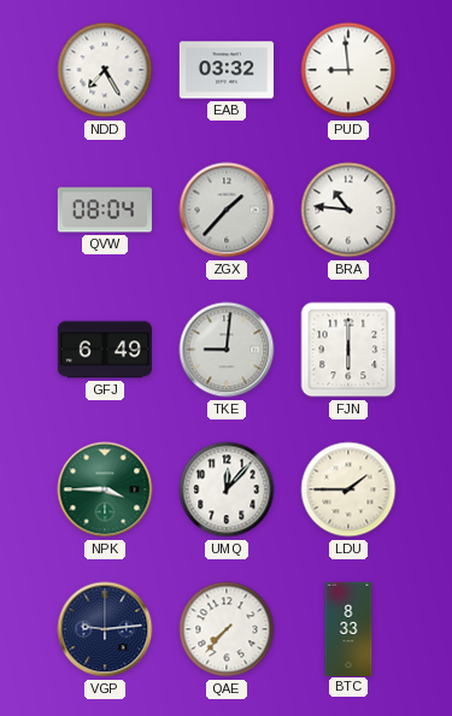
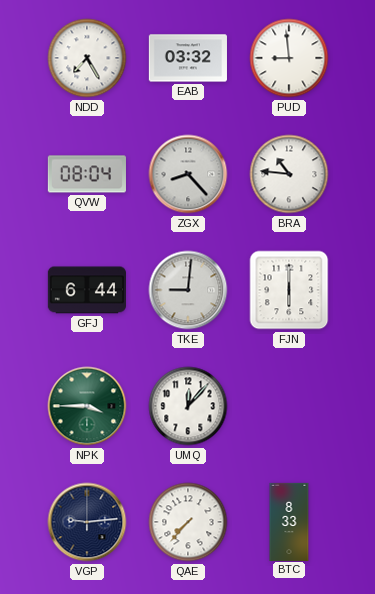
ZGX: 1:37 -> 8:23 (188, 174)
GFJ: 6:49 -> 6:44 (87, 290)
LDU: 1:45 -> none (348, 489)
